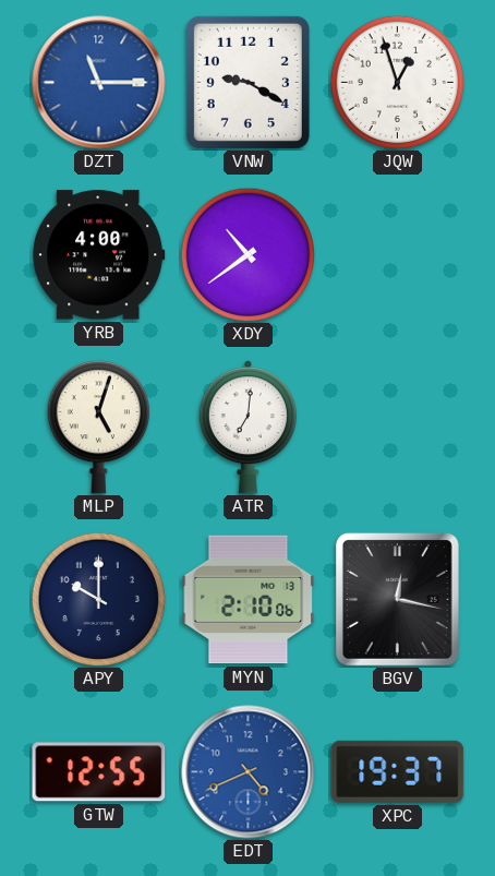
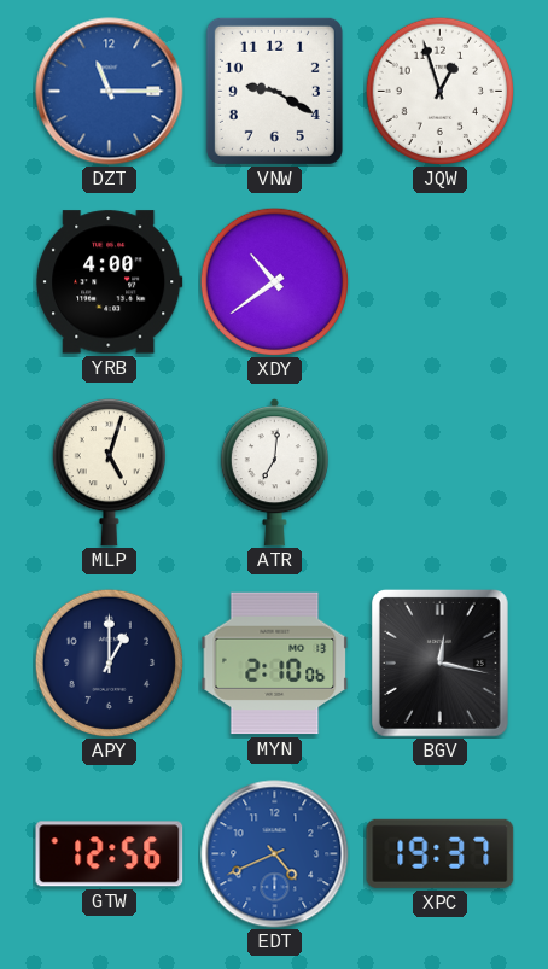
APY: 10:00 -> 1:00 (109, 662)
GTW: 12:55 -> 12:56 (110, 854)
